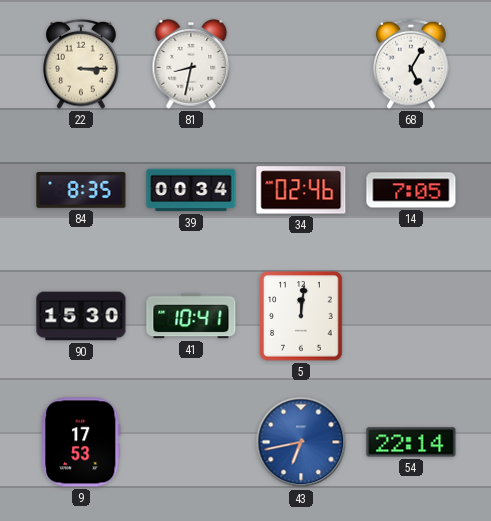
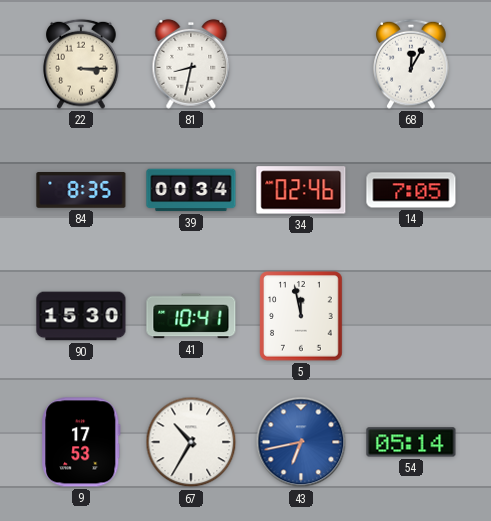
68: 5:05 -> 12:05 (411, 64)
5: 12:01 -> 11:58 (302, 316)
67: none -> 10:35 (191, 442)
54: 22:14 -> 05:14 (411, 442)
